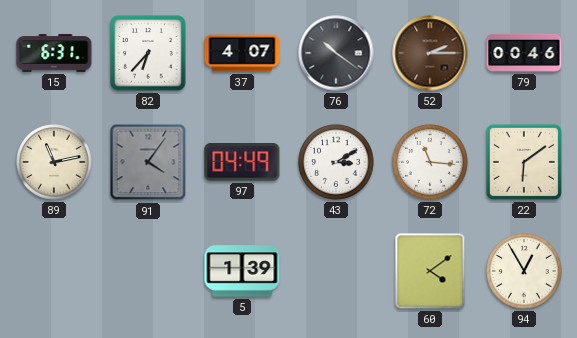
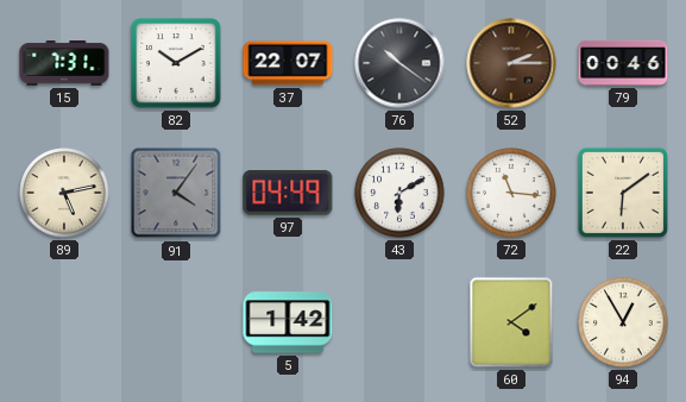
15: 6:31 -> 7:31 (64, 63)
82: 6:37 -> 10:10 (176, 63)
37: 4:07 -> 22:07 (288, 63)
89: 11:13 -> 5:13 (64, 193)
43: 3:10 -> 6:10 (399, 193)
5: 1:39 -> 1:42 (288, 322)
